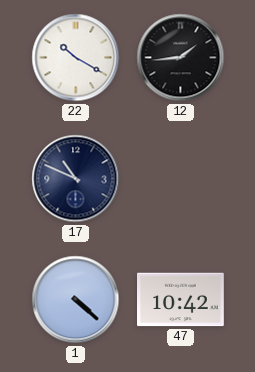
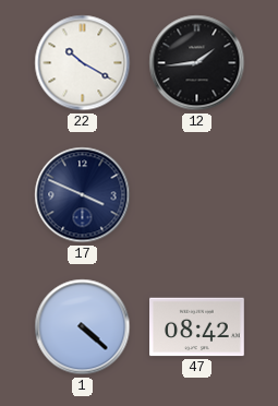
17: 10:49 -> 3:49 (83, 195)
47: 10:42 -> 08:42 (197, 327)
